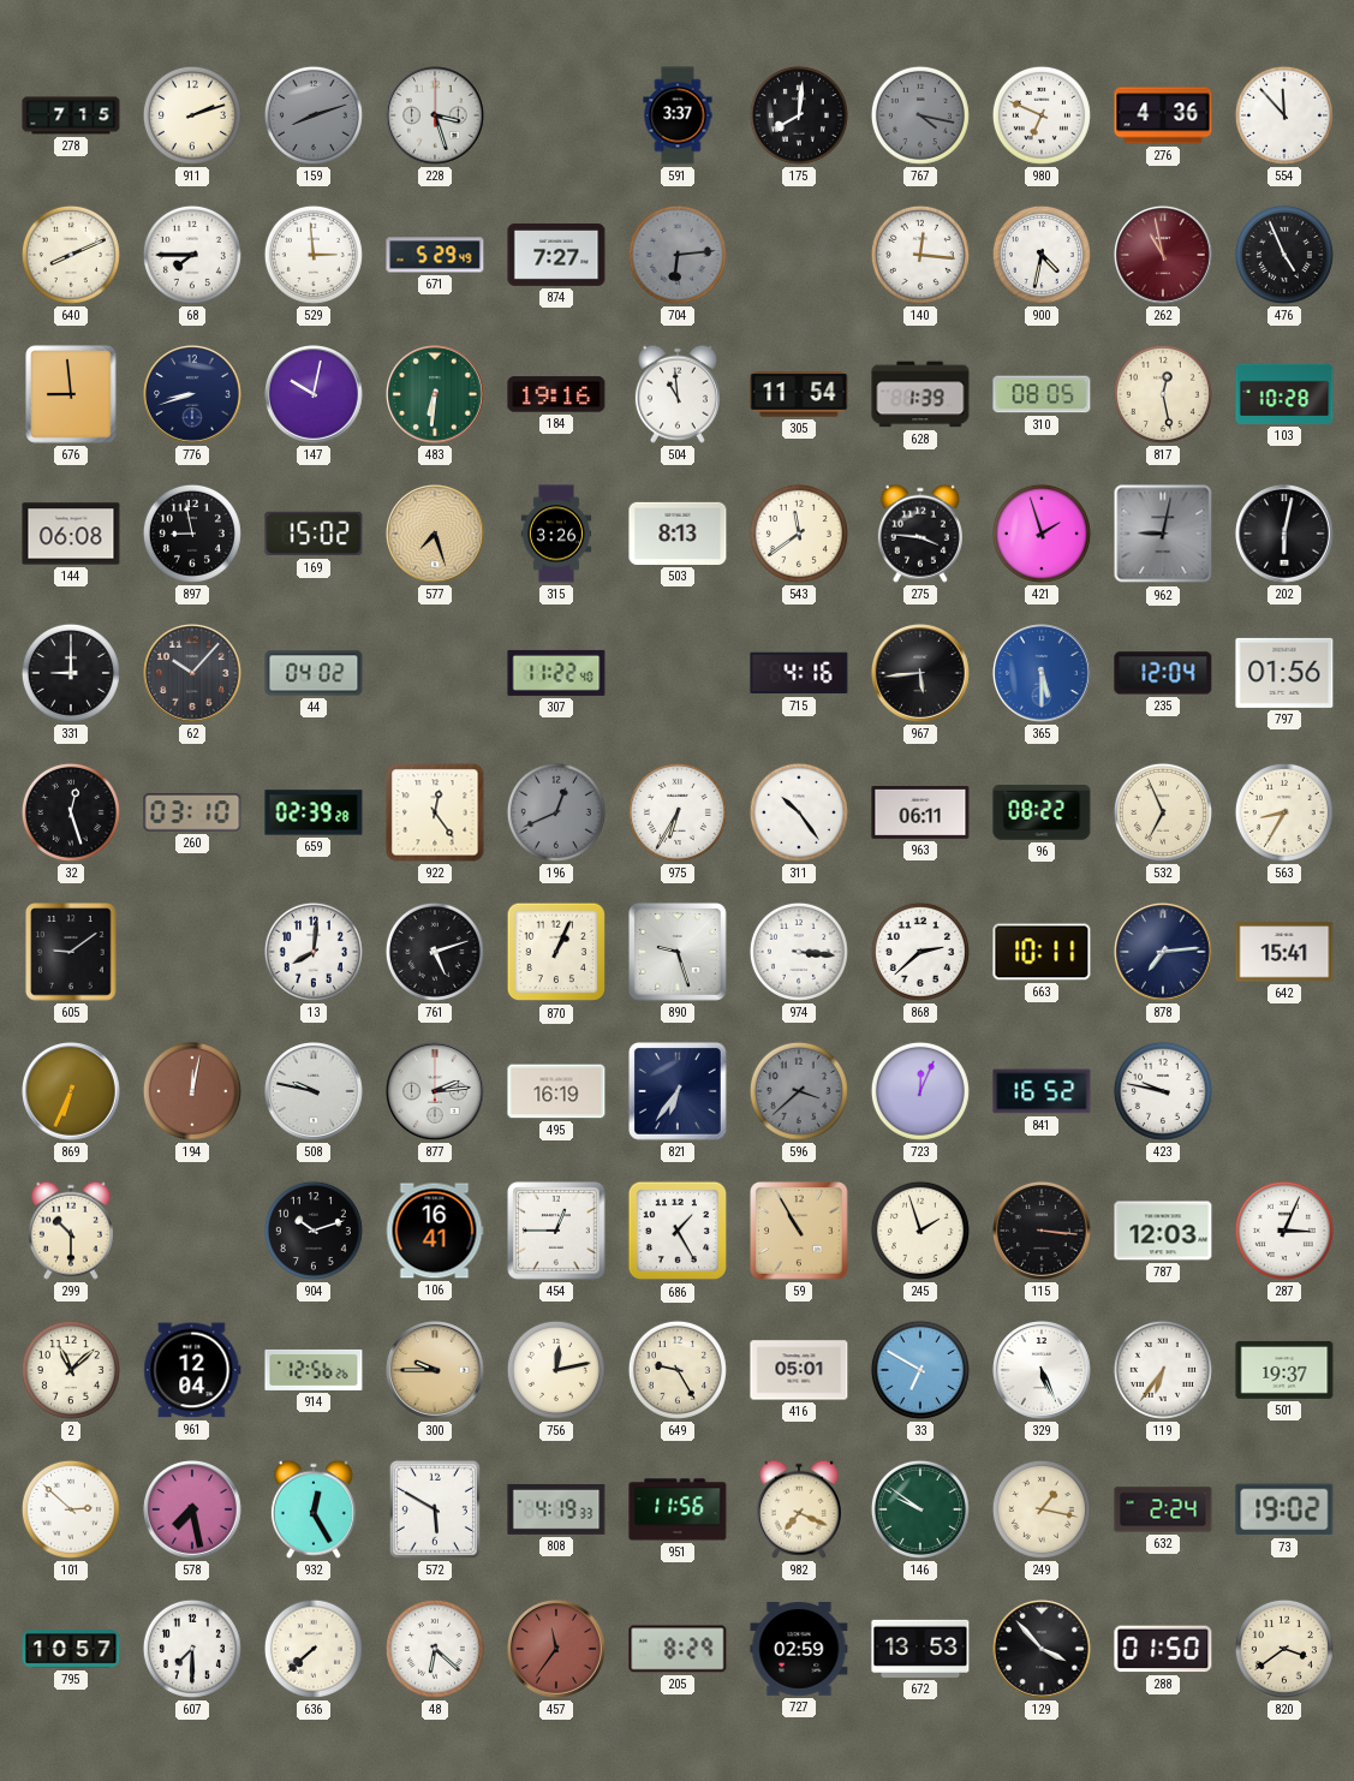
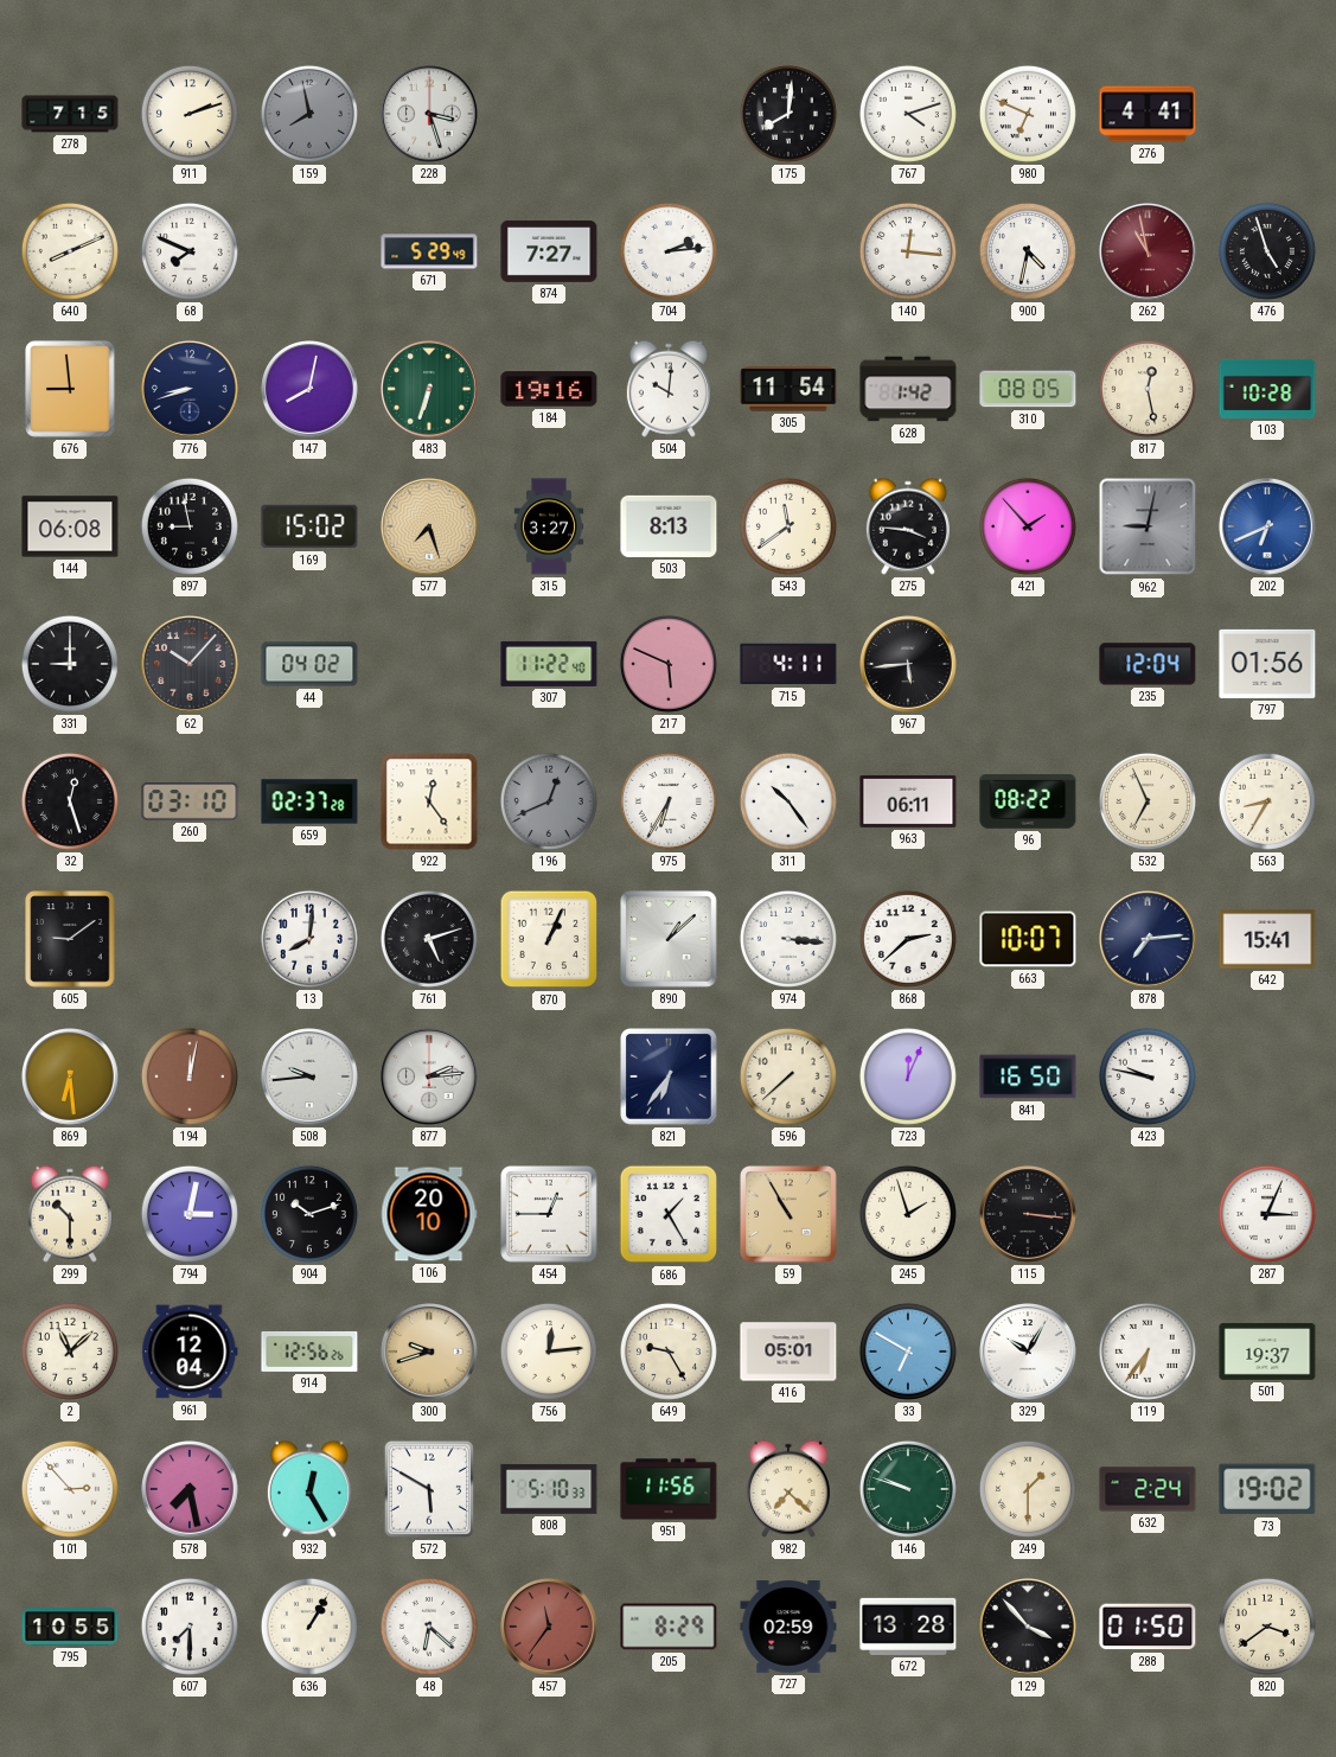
159: 8:12 -> 7:58 (309, 114)
591: 3:37 -> none (678, 115)
767: 4:17 -> 4:12 (908, 114)
767 dial: grey -> white (908, 114)
276: 4:36 -> 4:41 (1148, 114)
554: 11:53 -> none (1284, 115)
68: 7:45 -> 7:49 (190, 251)
529: 2:59 -> none (314, 255)
704: 6:14 -> 2:14 (669, 251)
704 dial: grey -> white (669, 251)
476: 4:56 -> 4:57 (1267, 251)
147: 10:02 -> 8:02 (311, 390)
483: 6:31 -> 6:33 (430, 390)
504: 10:59 -> 10:01 (669, 389)
628: 1:39 -> 1:42 (908, 389)
315: 3:26 -> 3:27 (549, 526)
421: 1:57 -> 1:53 (1028, 526)
202: 6:02 -> 6:41 (1268, 528)
202 dial: black -> blue (1268, 528)
217: none -> 5:49 (669, 664)
715: 4:16 -> 4:11 (788, 664)
365: 5:30 -> none (1043, 674)
659: 02:39 -> 02:37 (309, 801)
890: 9:27 -> 1:08 (670, 940)
663: 10:11 -> 10:07 (1028, 939)
869: 6:34 -> 6:29 (71, 1078)
508: 9:47 -> 9:44 (311, 1078)
495: 16:19 -> none (556, 1091)
596: 3:38 -> 7:38 (788, 1076)
596 dial: grey -> cream (788, 1076)
841: 16:52 -> 16:50 (1028, 1076)
794: none -> 3:02 (190, 1214)
106: 16:41 -> 20:10 (429, 1214)
787: 12:03 -> none (1163, 1231)
300: 9:45 -> 9:42 (430, 1353)
756: 12:13 -> 12:14 (549, 1352)
329: 5:26 -> 10:05 (1029, 1353)
101: 2:52 -> 2:53 (70, 1489)
808: 4:19 -> 5:10 (549, 1489)
982: 7:19 -> 7:22 (788, 1489)
146: 9:51 -> 9:48 (908, 1489)
249: 1:17 -> 1:30 (1028, 1489)
795: 10:57 -> 10:55 (70, 1627)
636: 7:38 -> 1:05 (309, 1627)
672: 13:53 -> 13:28 (908, 1627)
